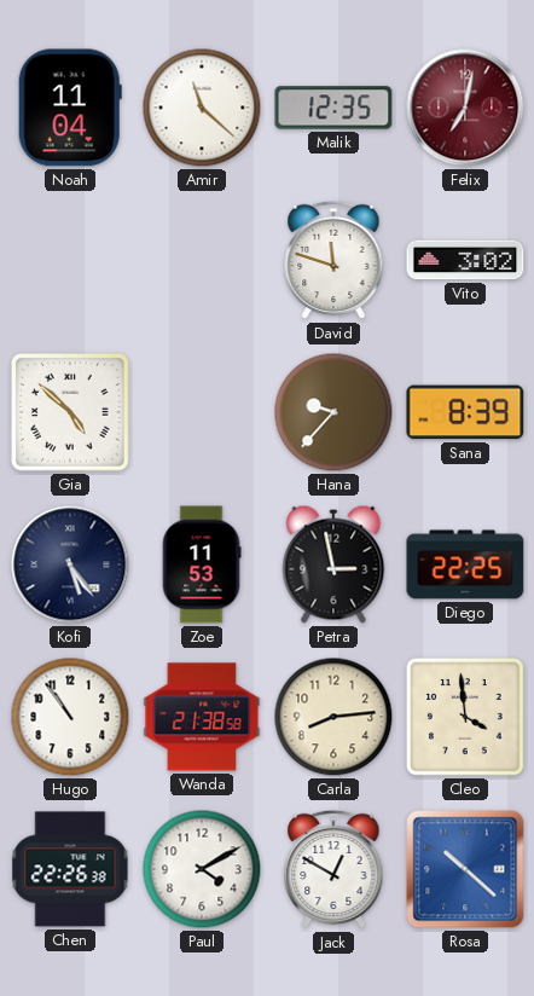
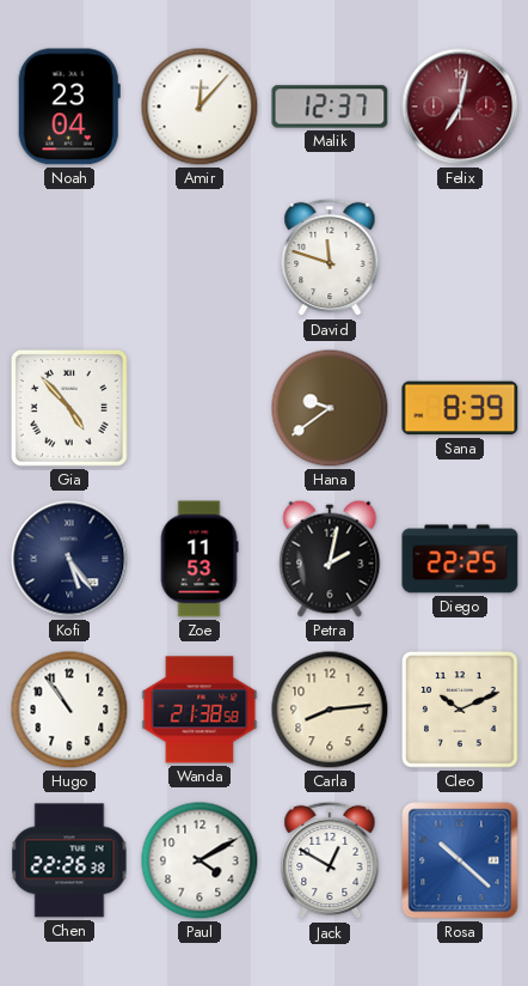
Noah: 11:04 -> 23:04 (69, 106)
Amir: 11:22 -> 12:07 (199, 106)
Malik: 12:35 -> 12:37 (330, 106)
Vito: 3:02 -> none (465, 260)
Gia: 4:52 -> 4:53 (70, 409)
Hana: 9:37 -> 9:39 (330, 408)
Petra: 2:58 -> 2:02 (330, 559)
Cleo: 3:59 -> 10:11 (461, 711)
